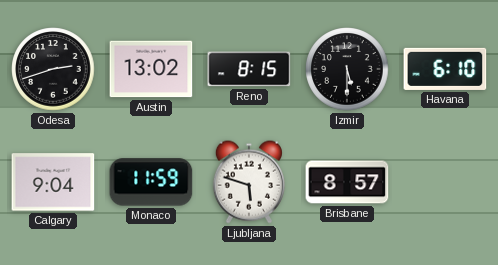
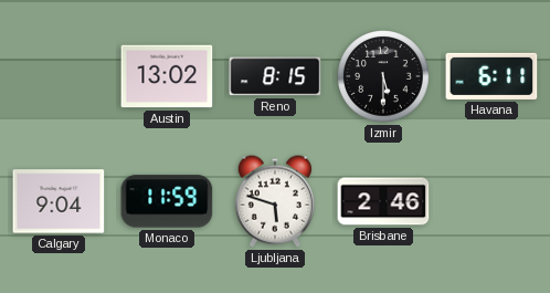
Odesa: 2:42 -> none (53, 69)
Havana: 6:10 -> 6:11 (491, 76)
Brisbane: 8:57 -> 2:46 (383, 201)
